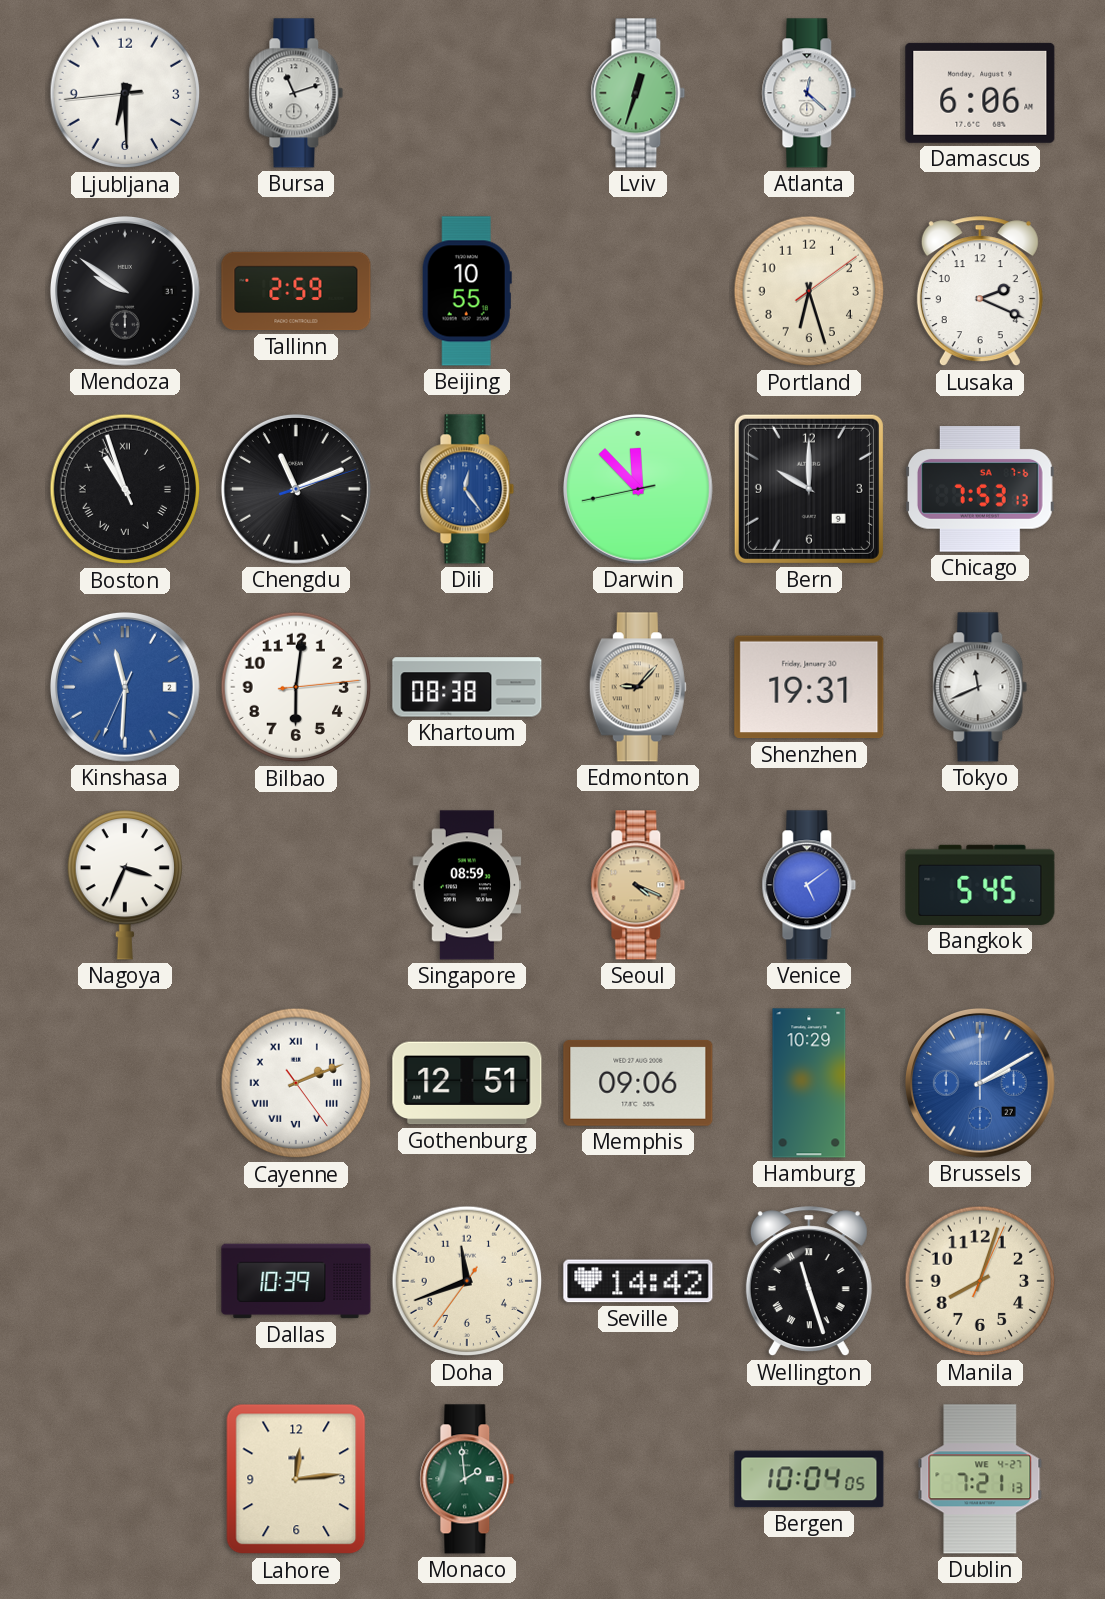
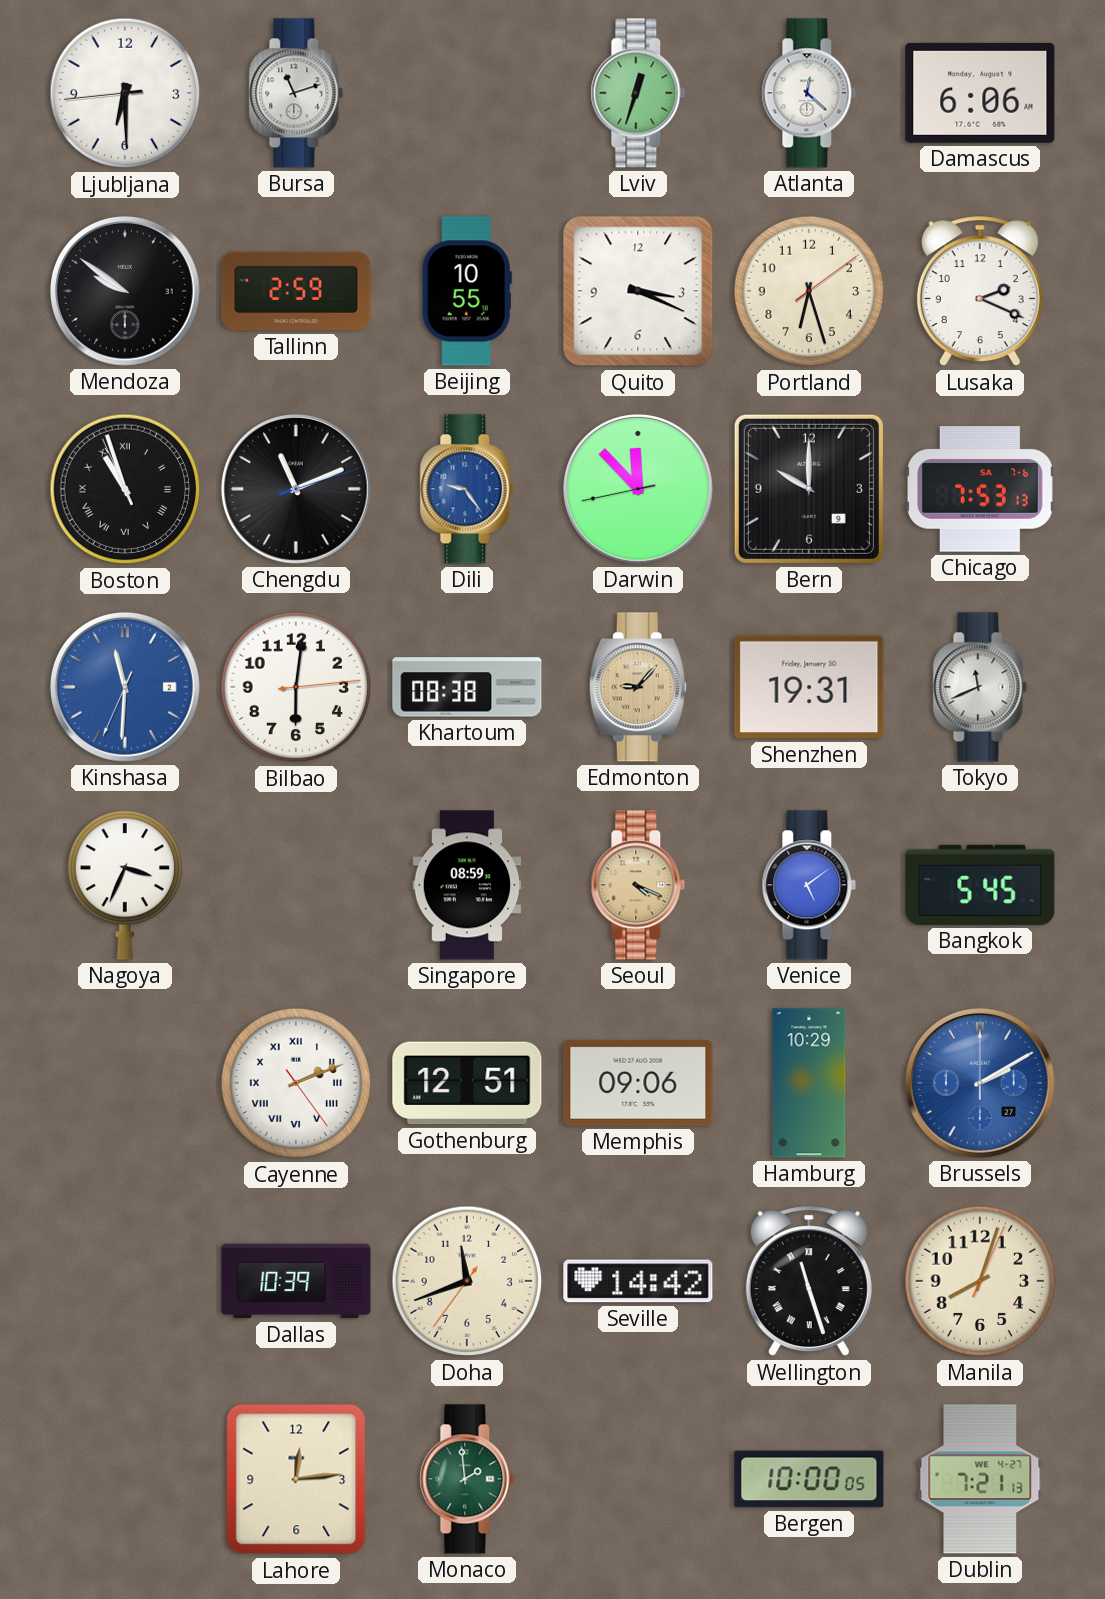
Quito: none -> 3:19 (638, 291)
Dili: 12:24 -> 9:24 (467, 489)
Bergen: 10:04 -> 10:00 (809, 1479)
